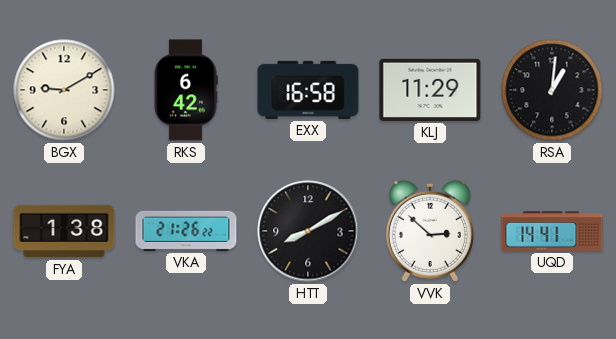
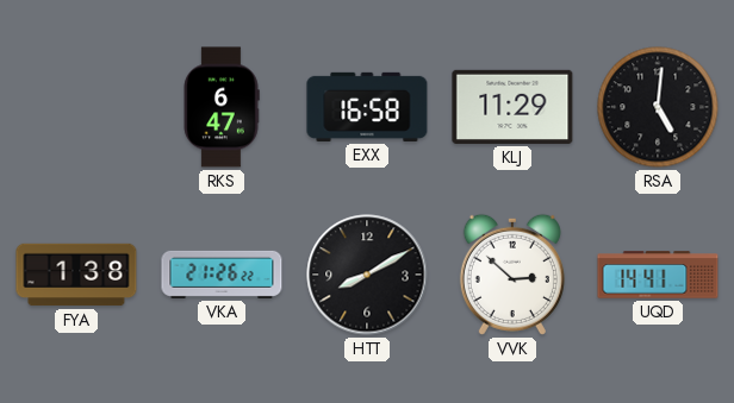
BGX: 9:10 -> none (64, 90)
RKS: 6:42 -> 6:47 (222, 107)
RSA: 1:01 -> 5:01 (658, 107)
